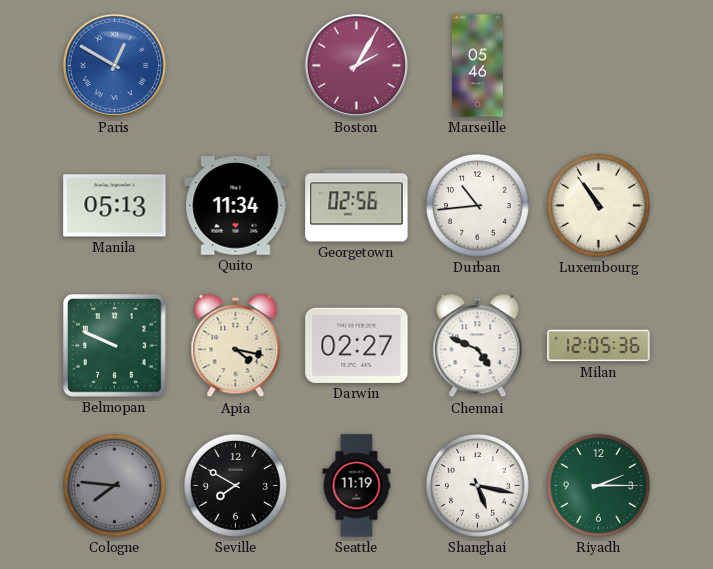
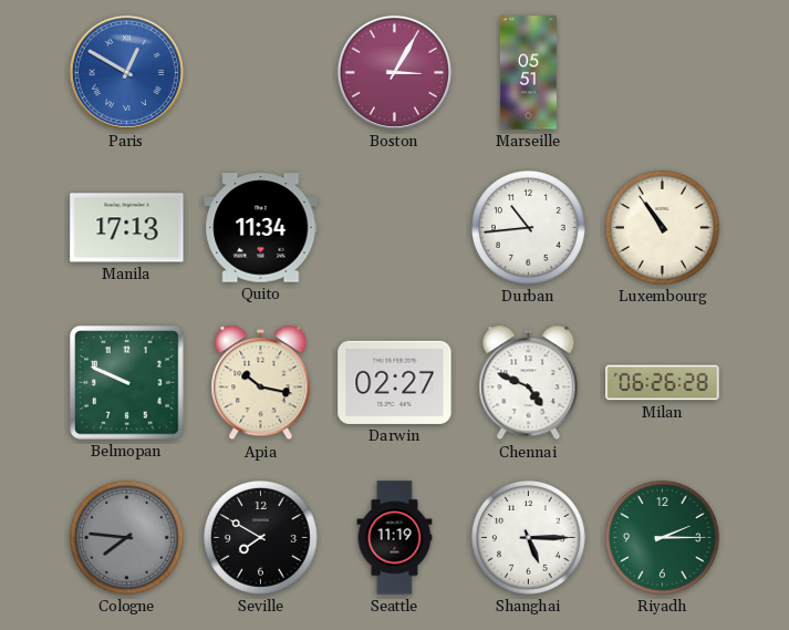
Boston: 2:05 -> 3:05 (394, 72)
Marseille: 05:46 -> 05:51 (528, 73)
Manila: 05:13 -> 17:13 (127, 228)
Georgetown: 02:56 -> none (357, 206)
Apia: 4:17 -> 10:17 (261, 383)
Milan: 12:05 -> 06:26 (663, 383)
Shanghai: 5:17 -> 5:15 (528, 537)
